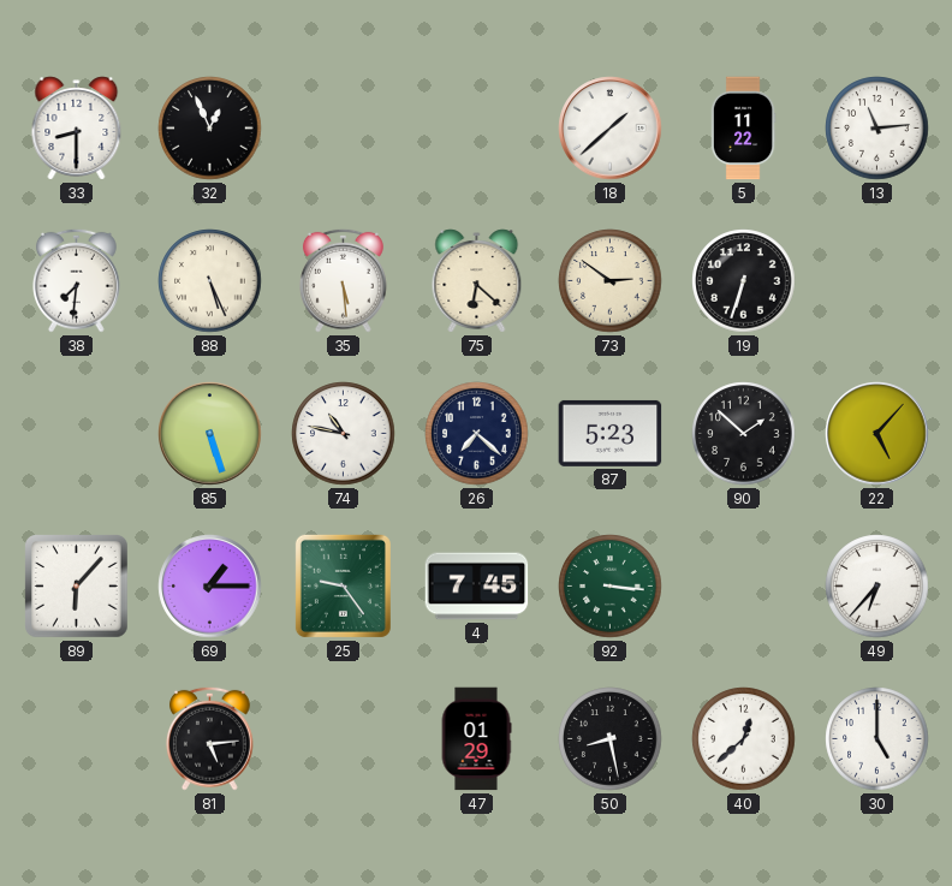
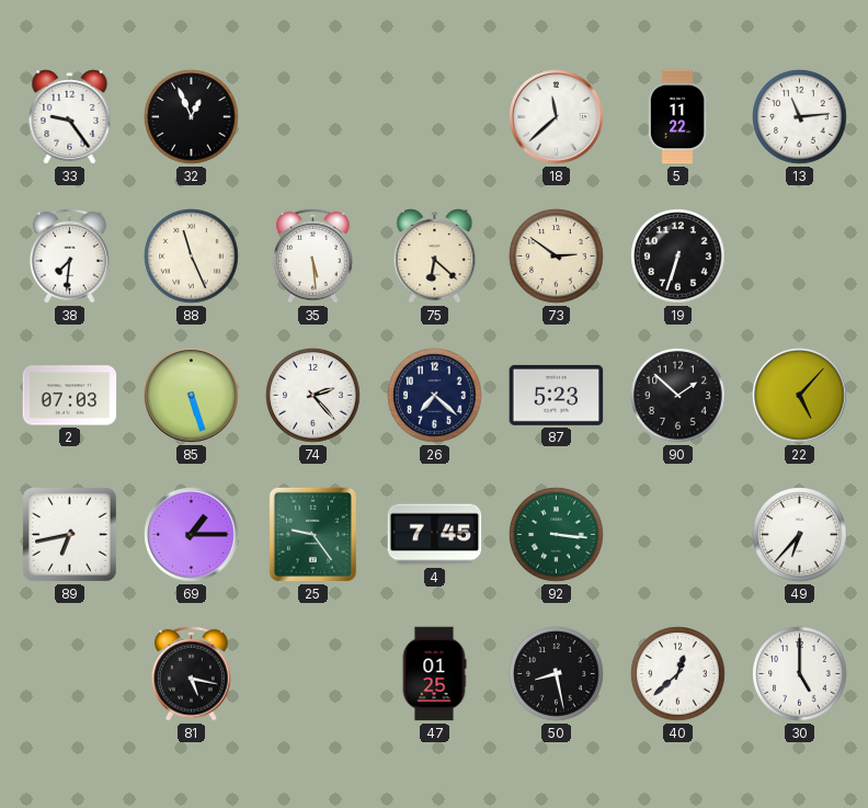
33: 8:30 -> 9:24 (70, 117)
18: 1:38 -> 11:38 (557, 117)
88: 5:26 -> 11:26 (192, 257)
2: none -> 07:03 (70, 396)
74: 10:47 -> 2:23 (313, 396)
89: 6:07 -> 6:43 (70, 535)
81: 5:14 -> 5:17 (192, 673)
47: 01:29 -> 01:25 (434, 674)
